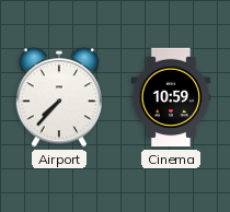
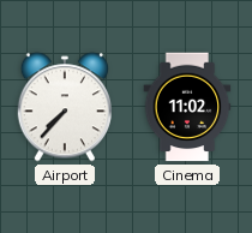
Cinema: 10:59 -> 11:02 (187, 107)
